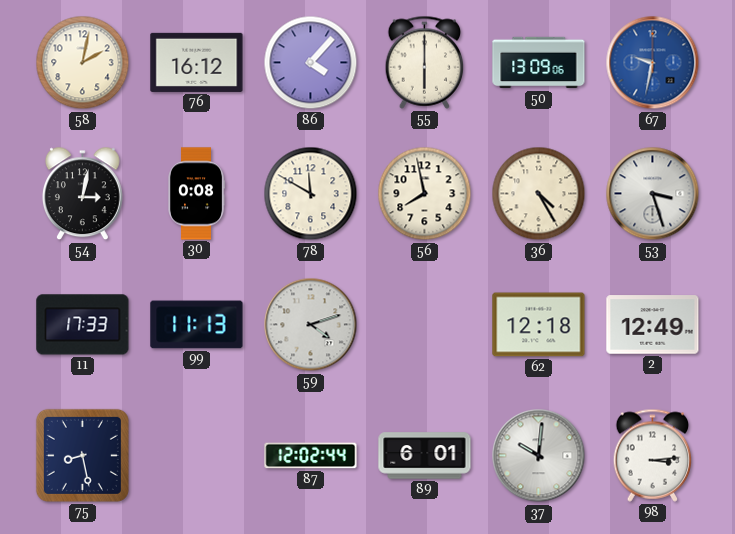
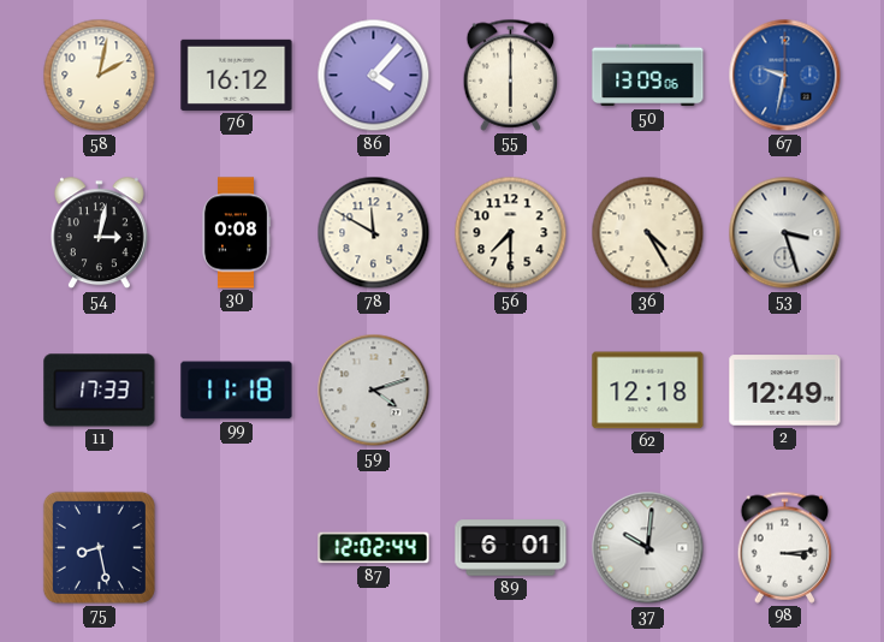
56: 7:58 -> 7:30 (511, 233)
99: 11:13 -> 11:18 (237, 391)
